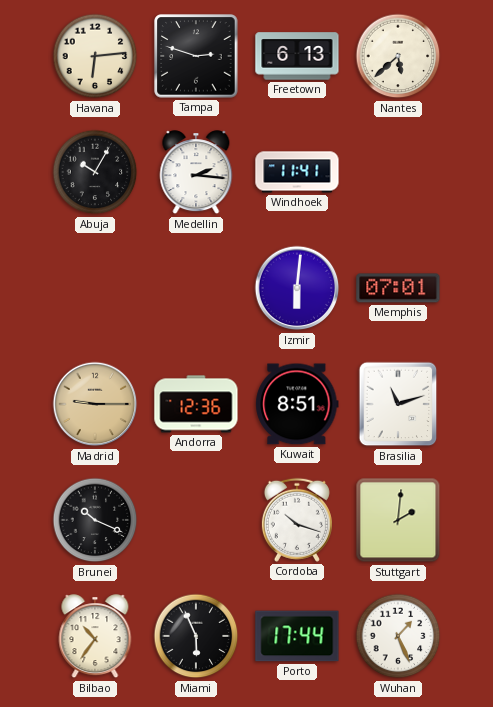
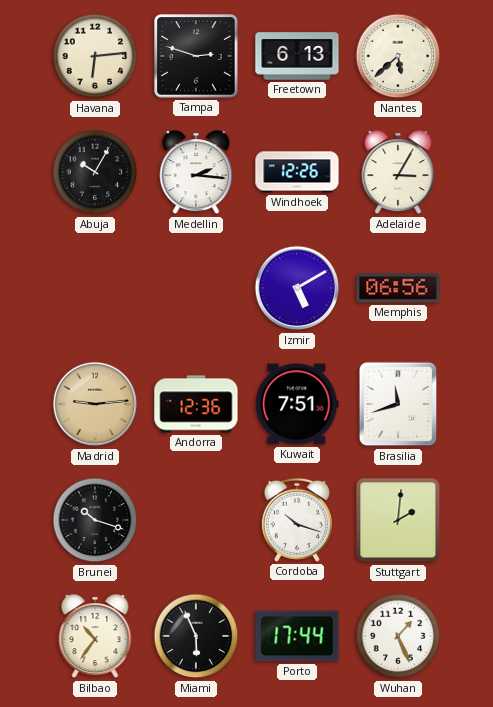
Windhoek: 11:41 -> 12:26 (297, 172)
Adelaide: none -> 3:05 (398, 173)
Izmir: 6:01 -> 5:10 (297, 288)
Memphis: 07:01 -> 06:56 (398, 288)
Madrid: 9:15 -> 9:14 (95, 404)
Kuwait: 8:51 -> 7:51 (297, 404)
Brasilia: 11:12 -> 11:42 (398, 404)
Brunei: 10:19 -> 10:18 (95, 520)
